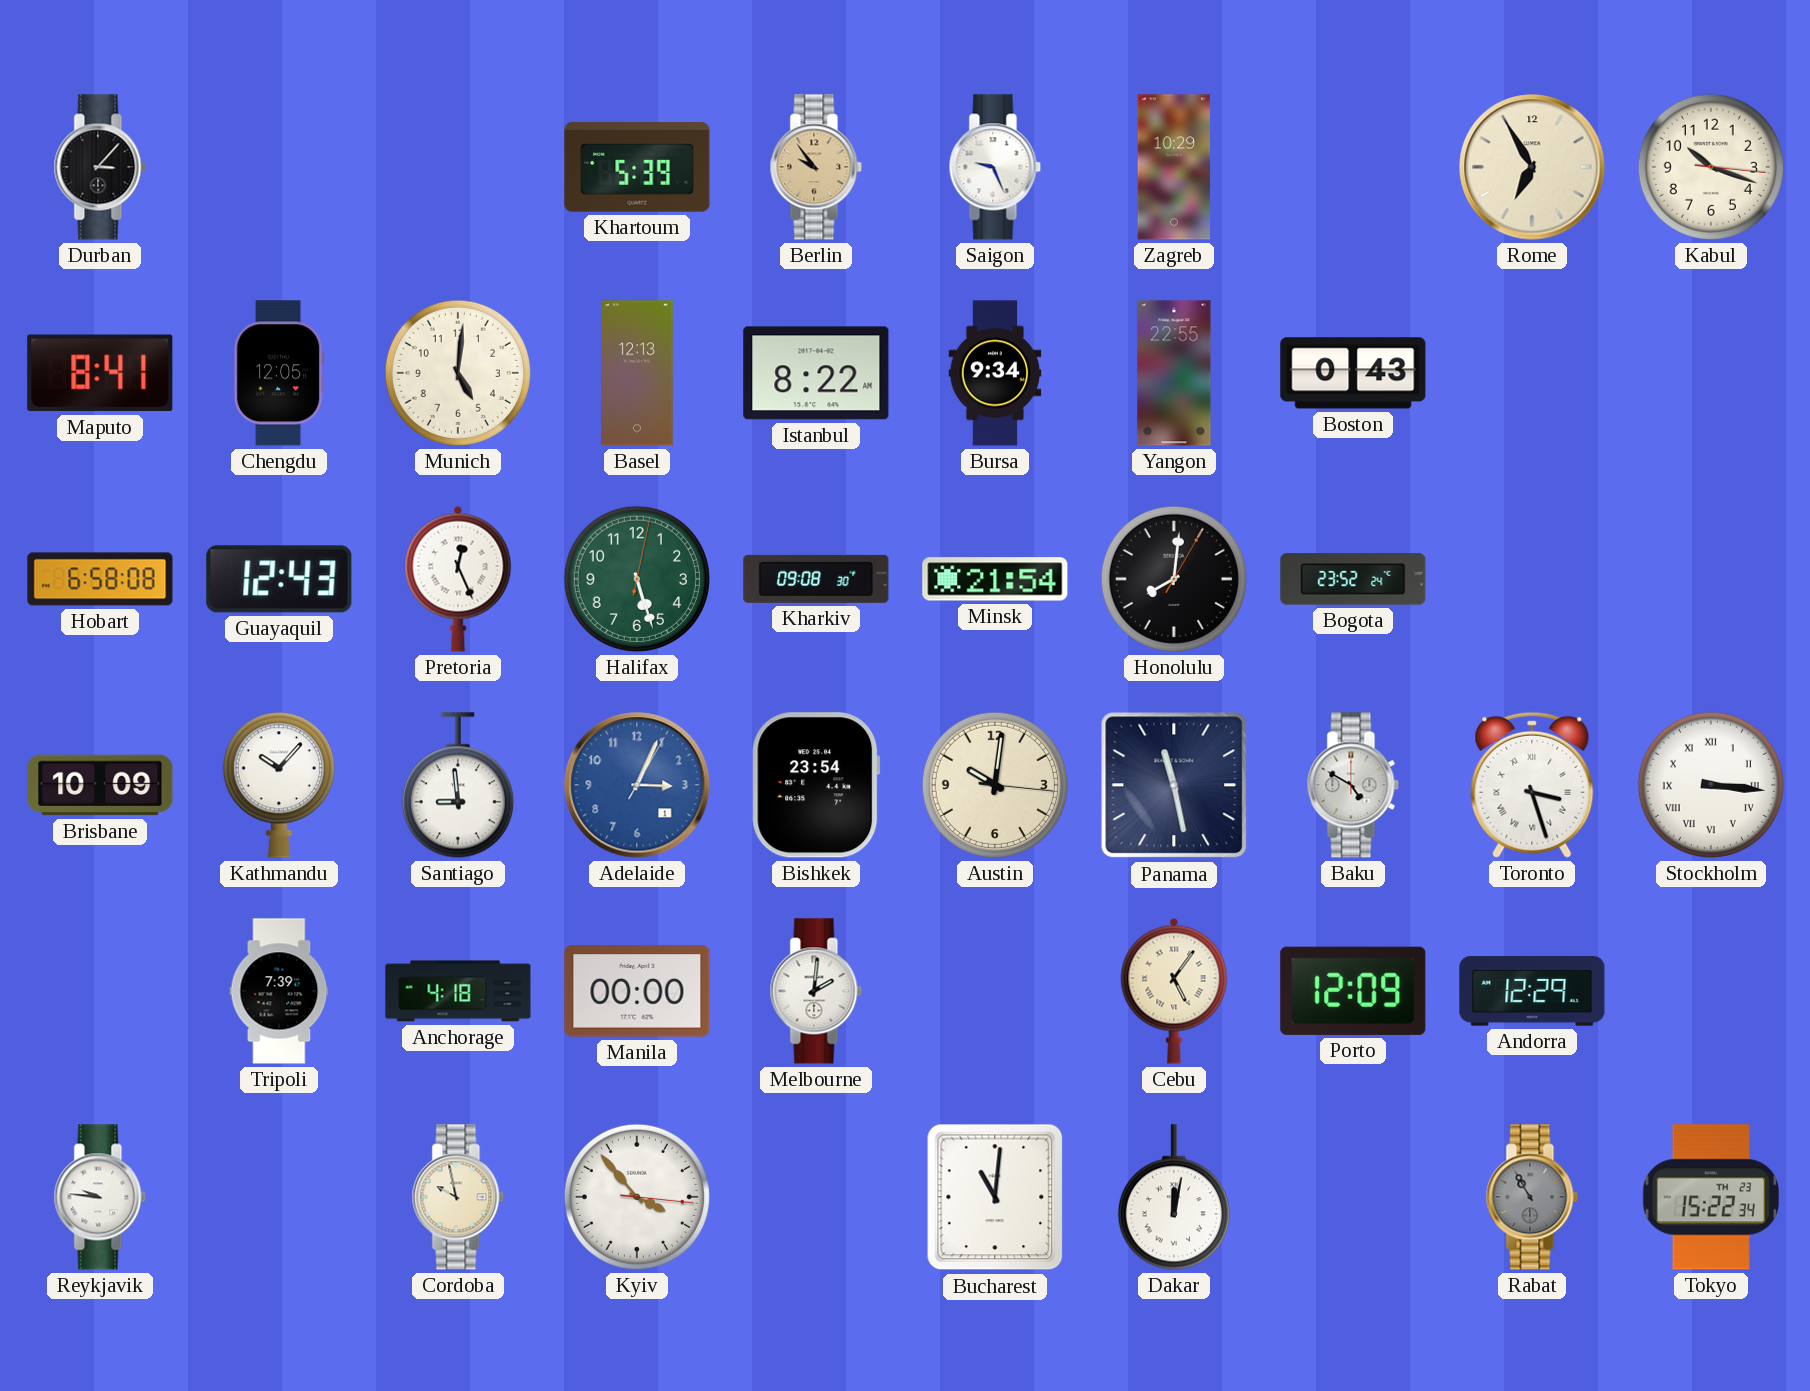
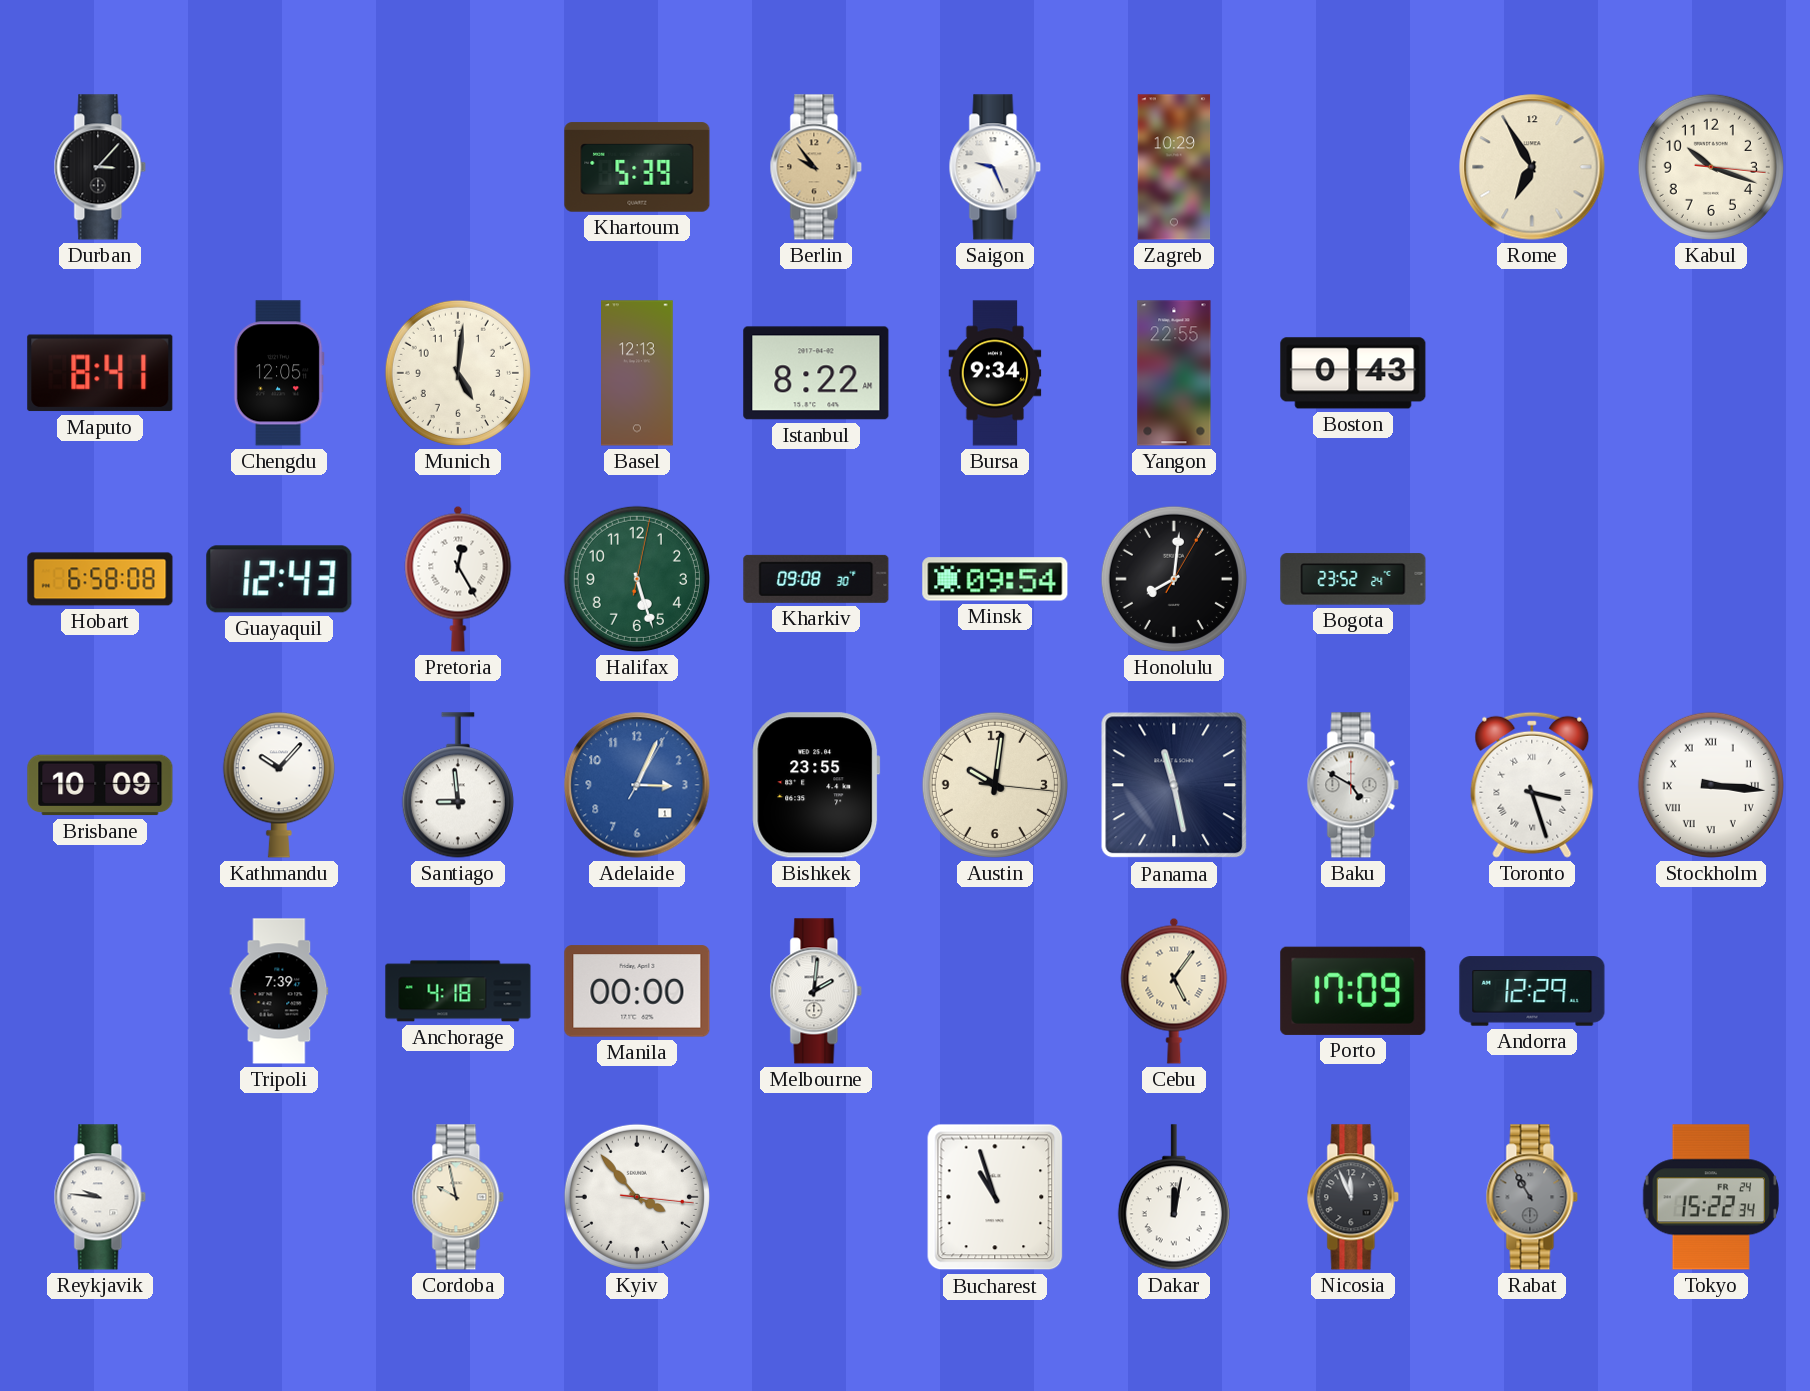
Pretoria: 12:26 -> 12:25 (458, 579)
Minsk: 21:54 -> 09:54 (995, 579)
Bishkek: 23:54 -> 23:55 (816, 785)
Porto: 12:09 -> 17:09 (1353, 991)
Bucharest: 11:01 -> 10:57 (995, 1197)
Nicosia: none -> 11:56 (1353, 1197)
Tokyo date: TH 23 -> FR 24 (1711, 1197)
